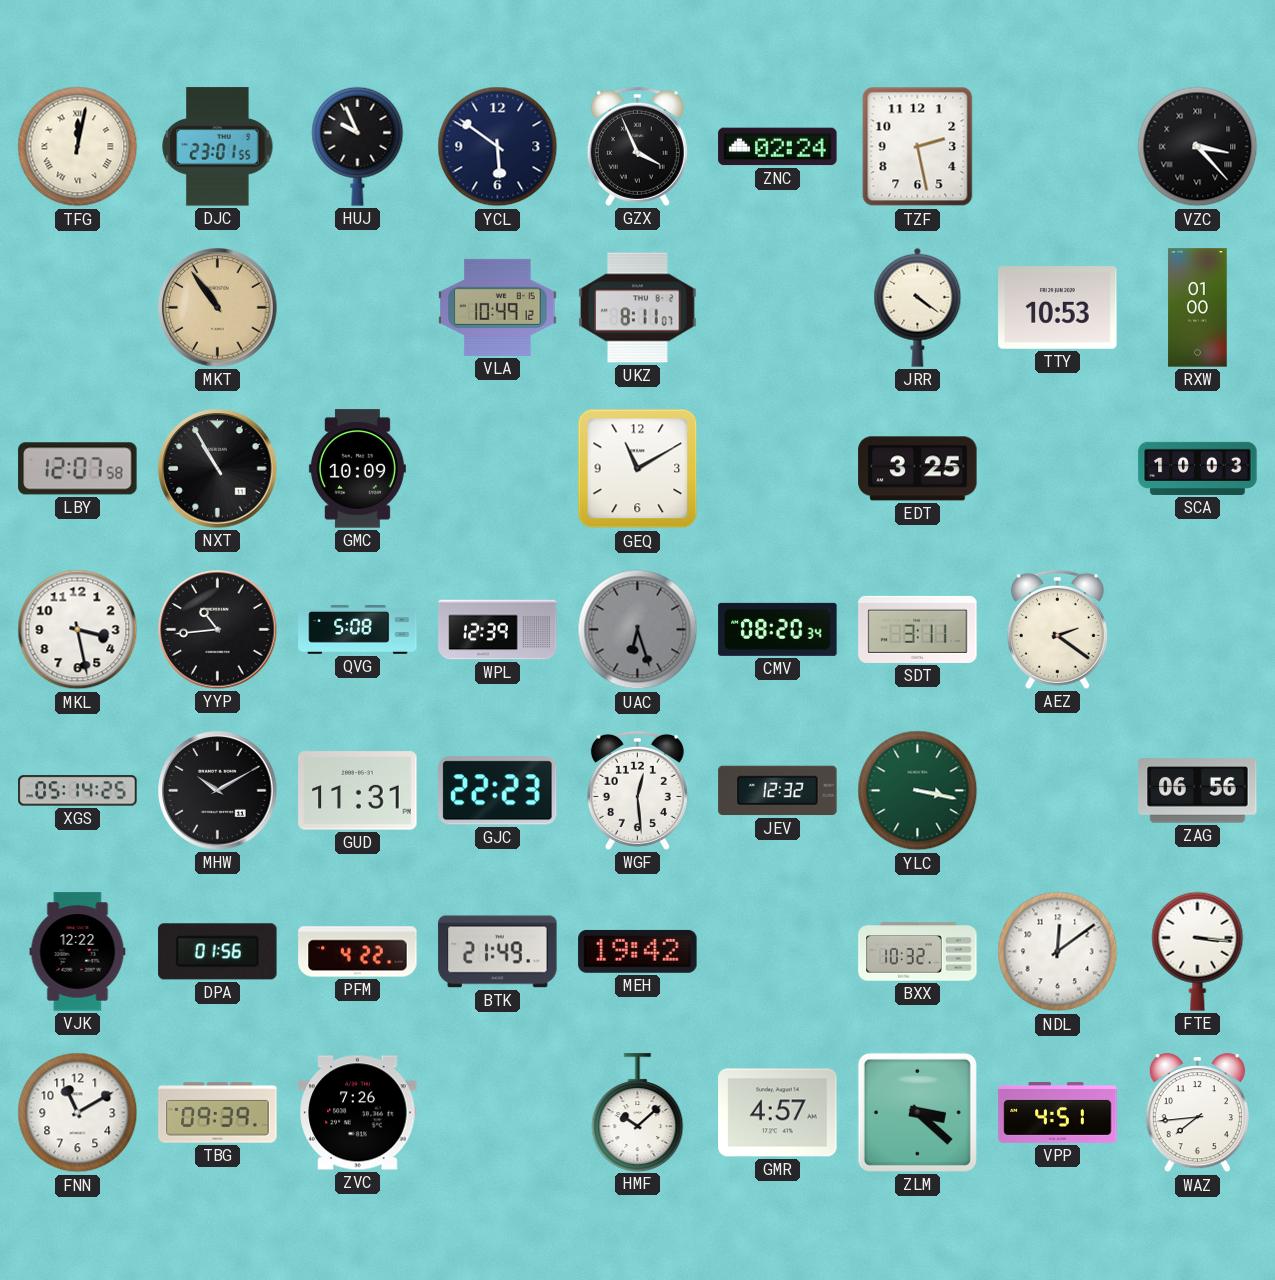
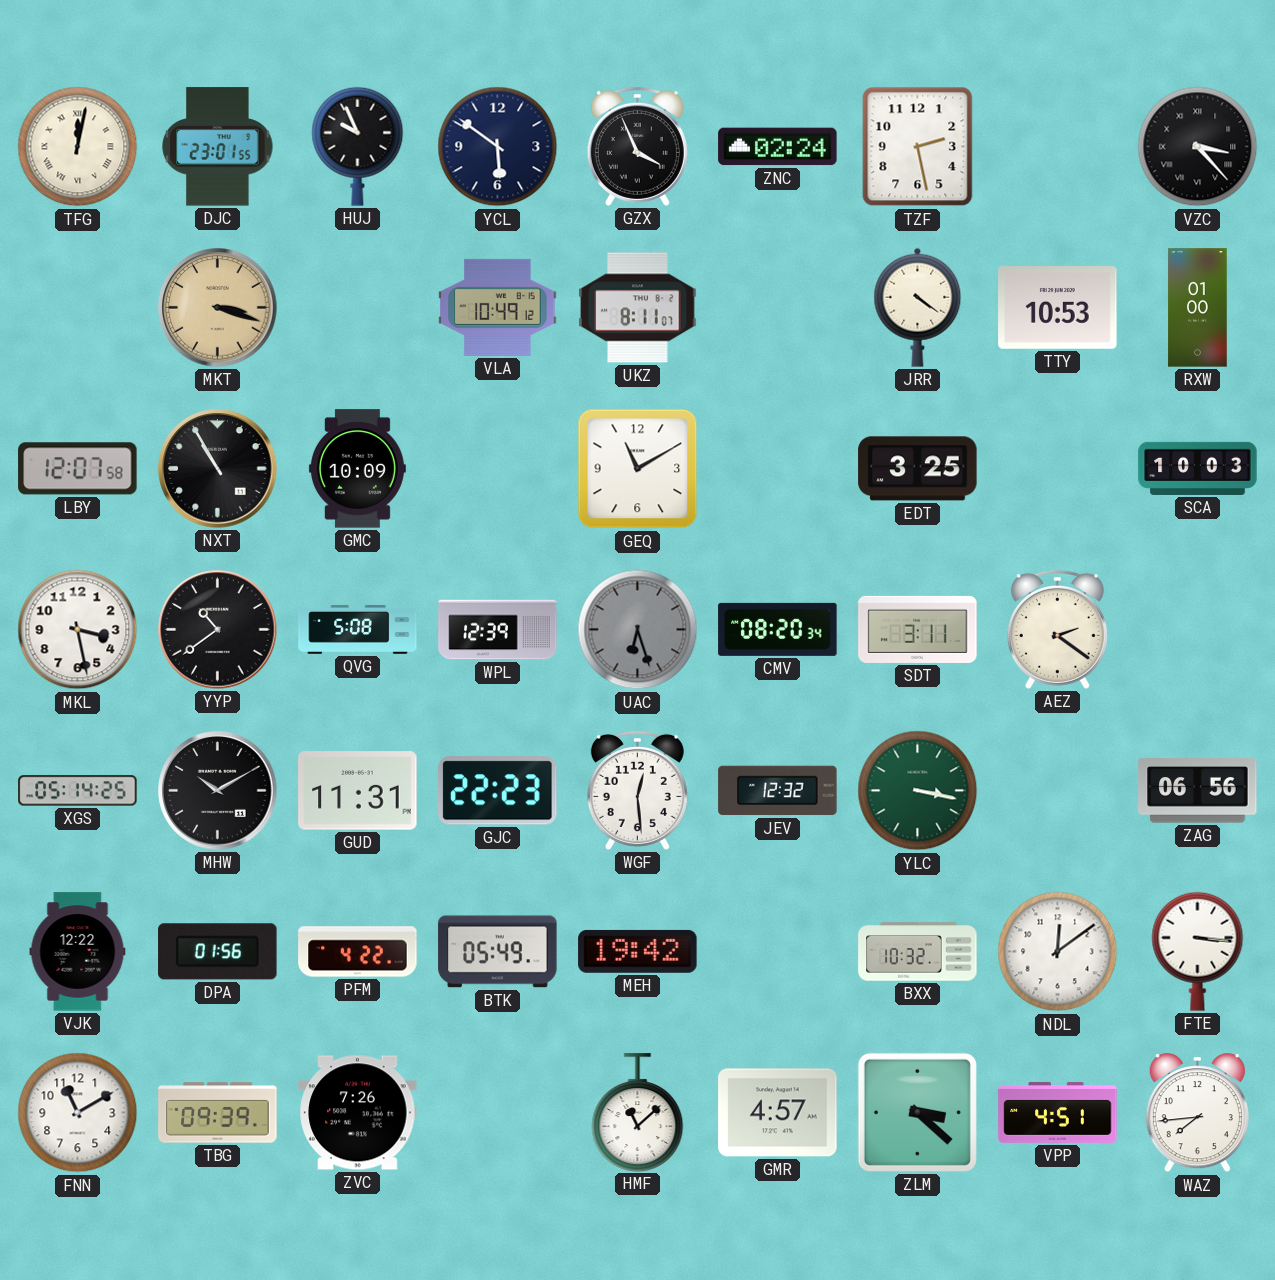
MKT: 10:54 -> 3:18 (218, 308)
YYP: 10:44 -> 10:39 (218, 630)
BTK: 21:49 -> 05:49 (498, 952)
HMF: 10:08 -> 11:08 (638, 1112)
